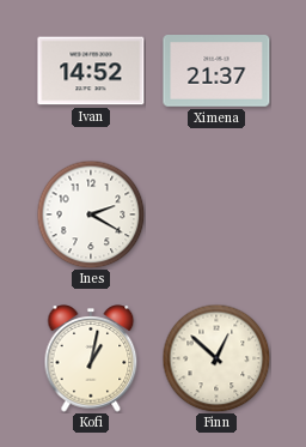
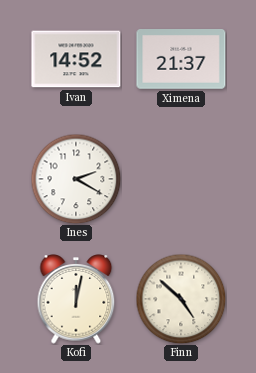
Kofi: 1:02 -> 12:02 (76, 299)
Finn: 12:52 -> 4:52 (181, 299)
